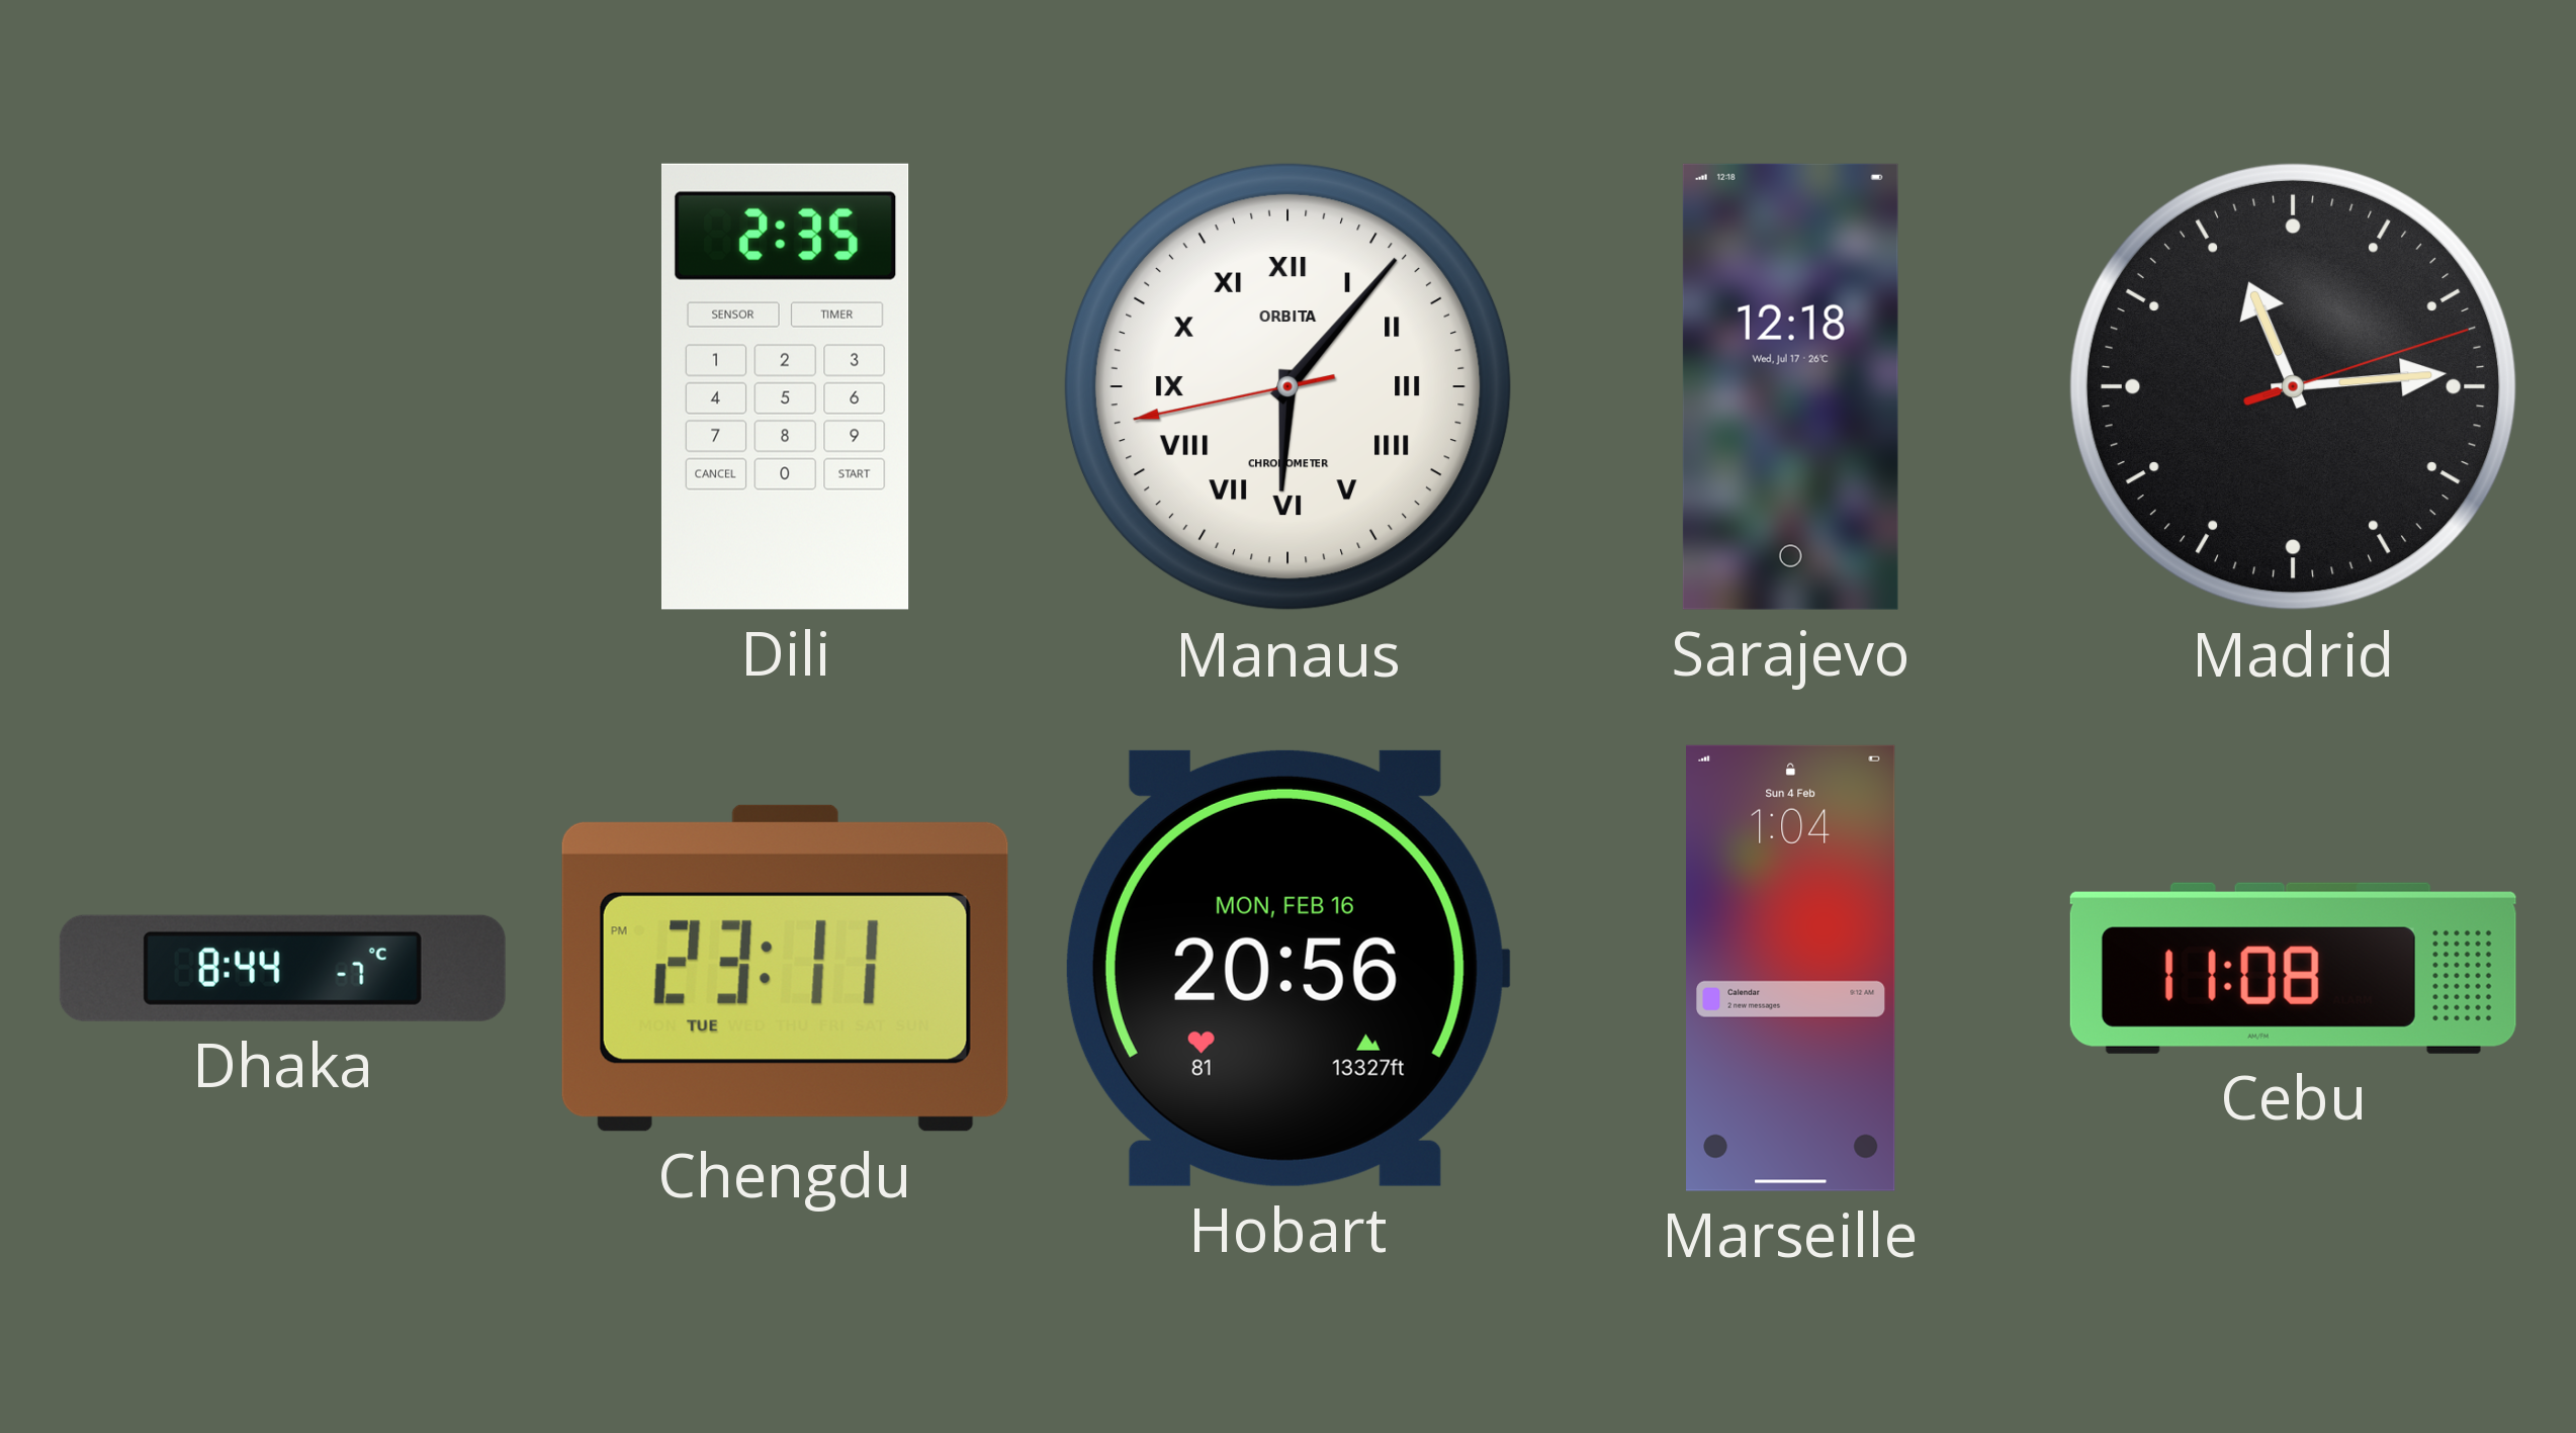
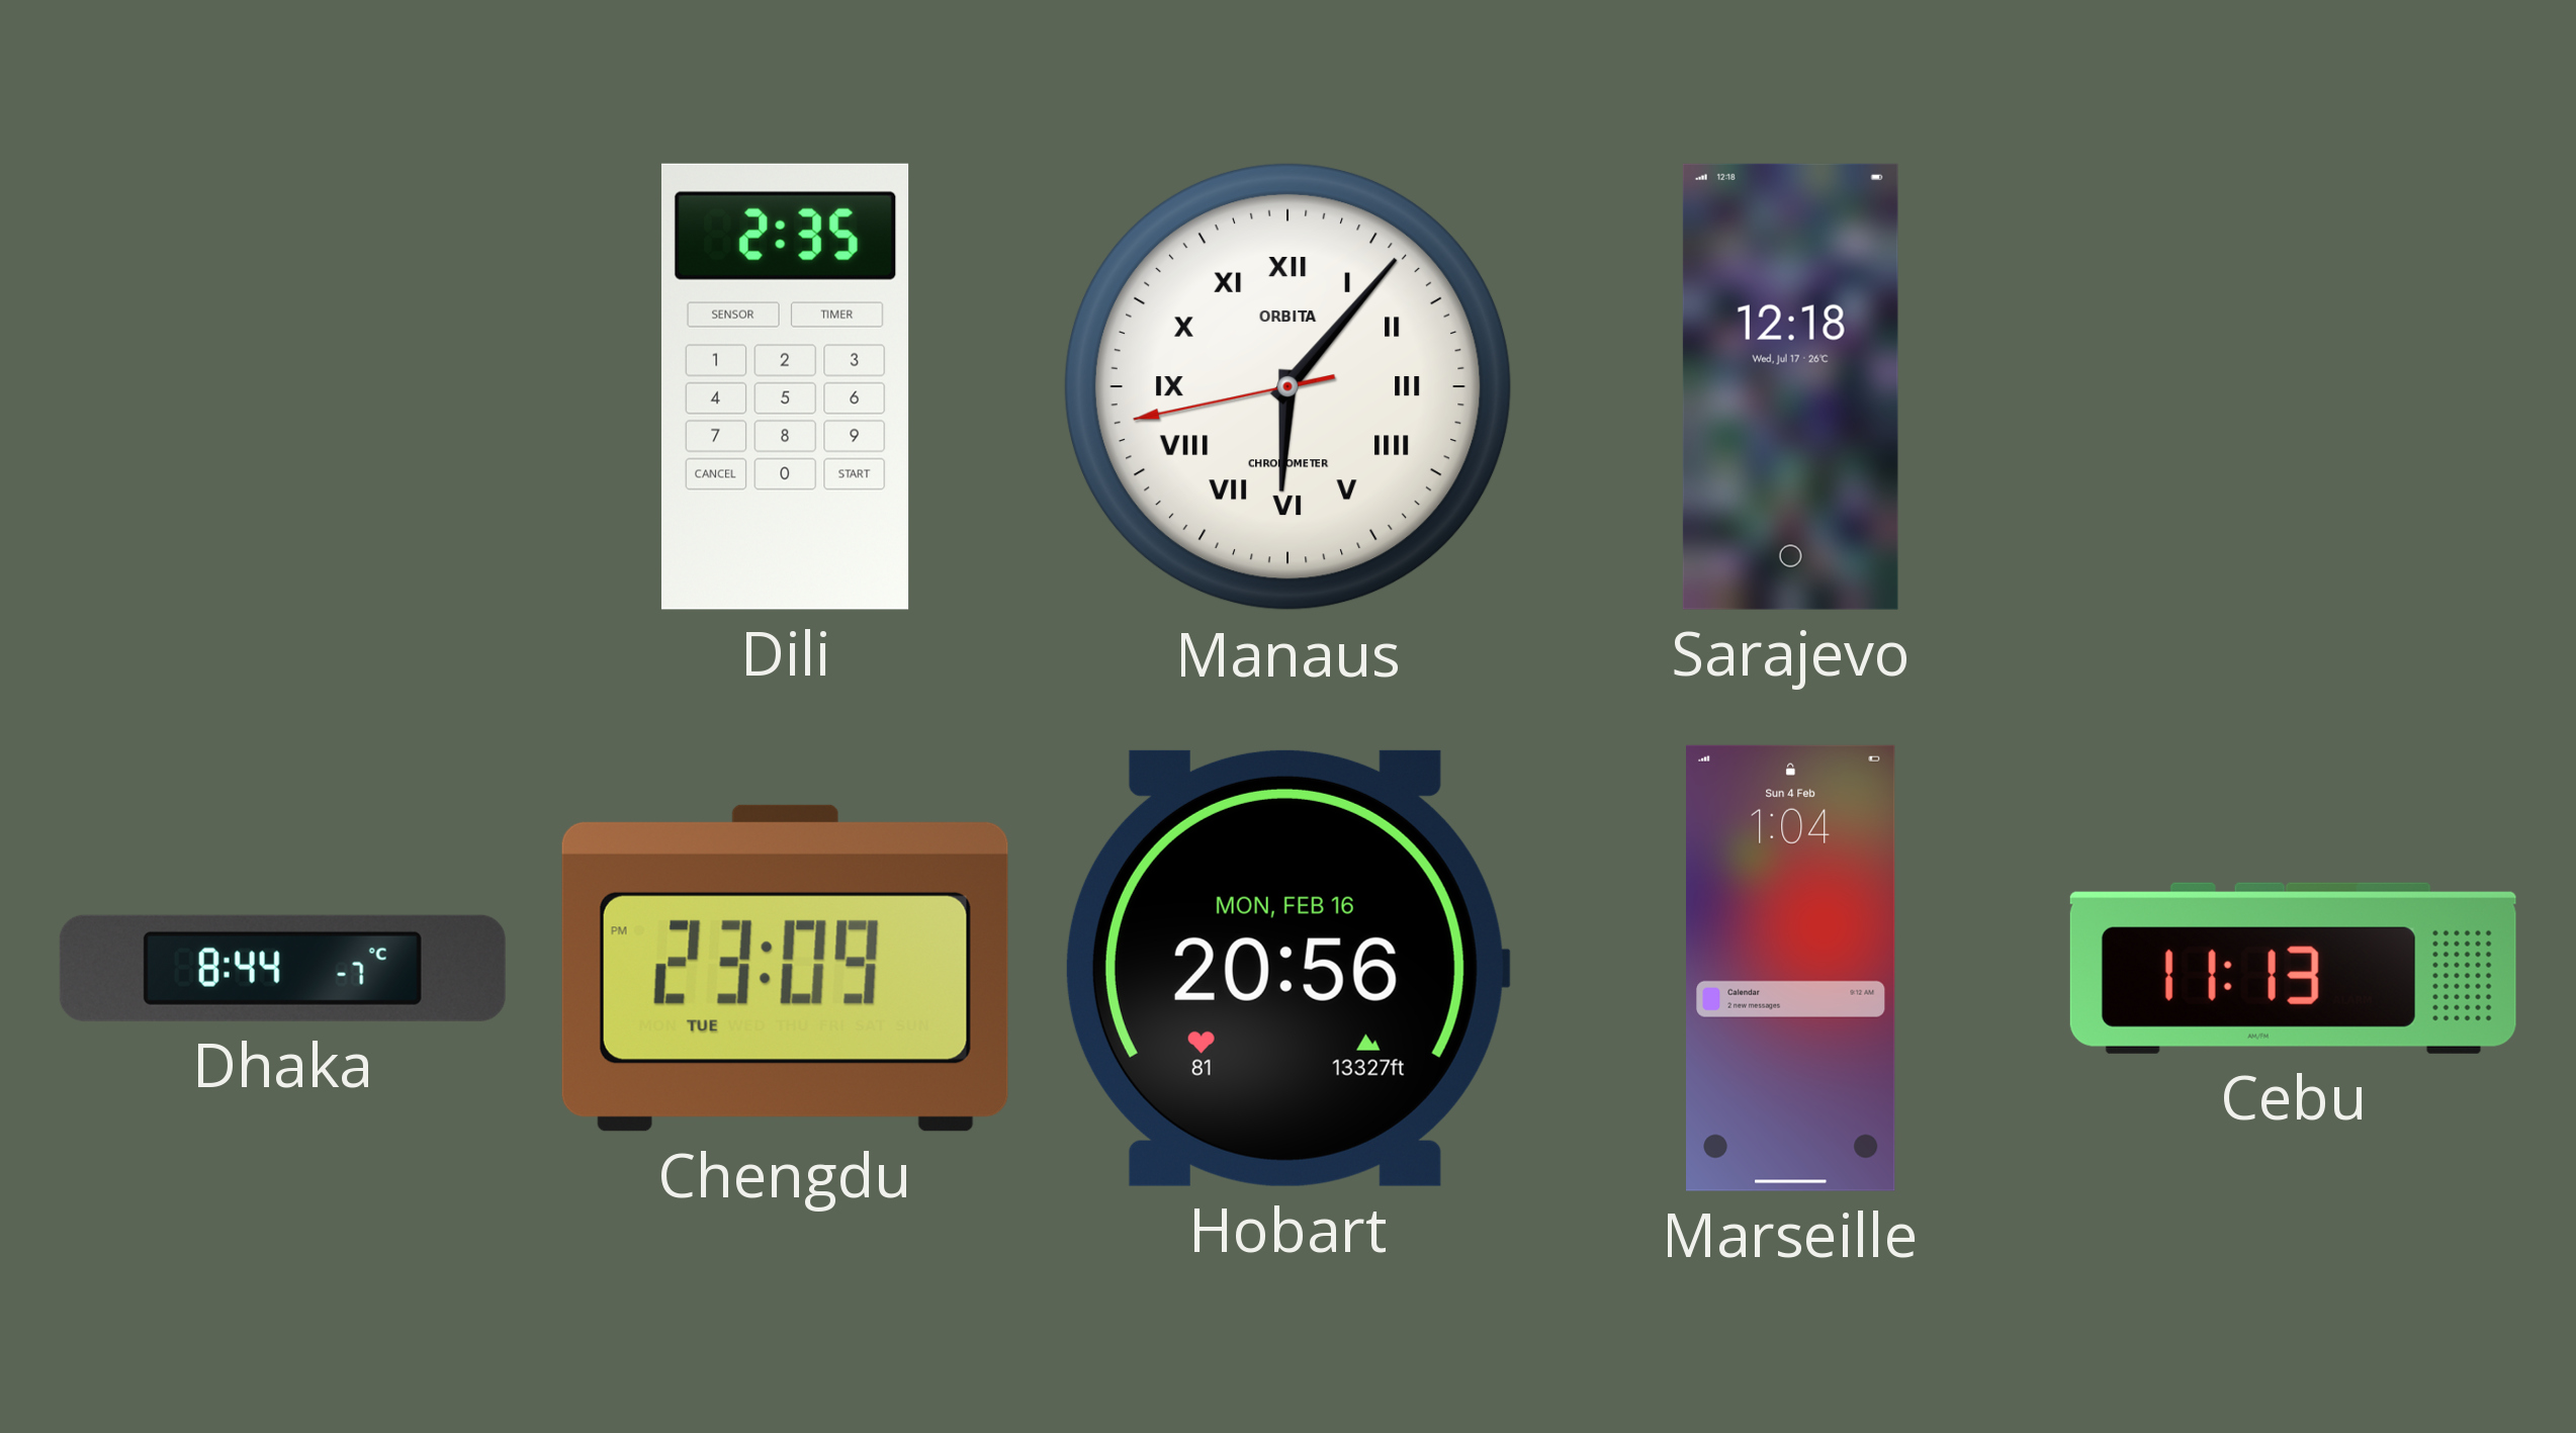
Madrid: 11:14 -> none (2293, 386)
Chengdu: 23:11 -> 23:09 (785, 968)
Cebu: 11:08 -> 11:13 (2293, 968)
